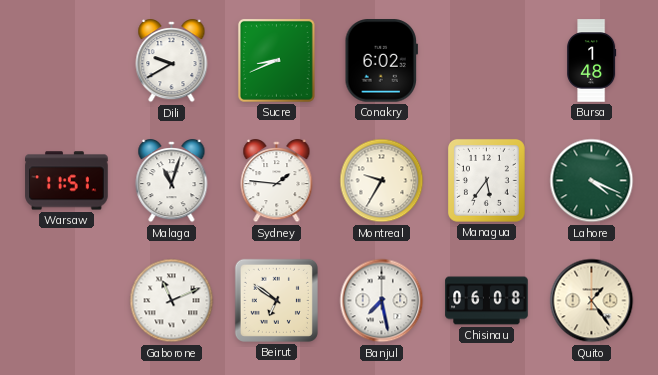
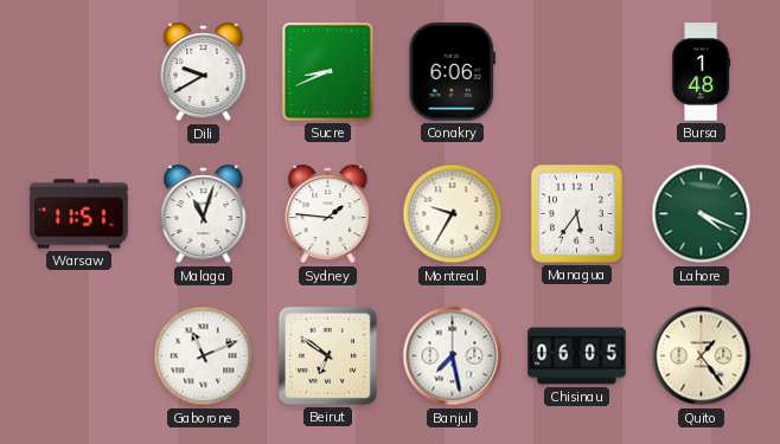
Conakry: 6:02 -> 6:06 (452, 72)
Chisinau: 06:08 -> 06:05 (577, 356)
